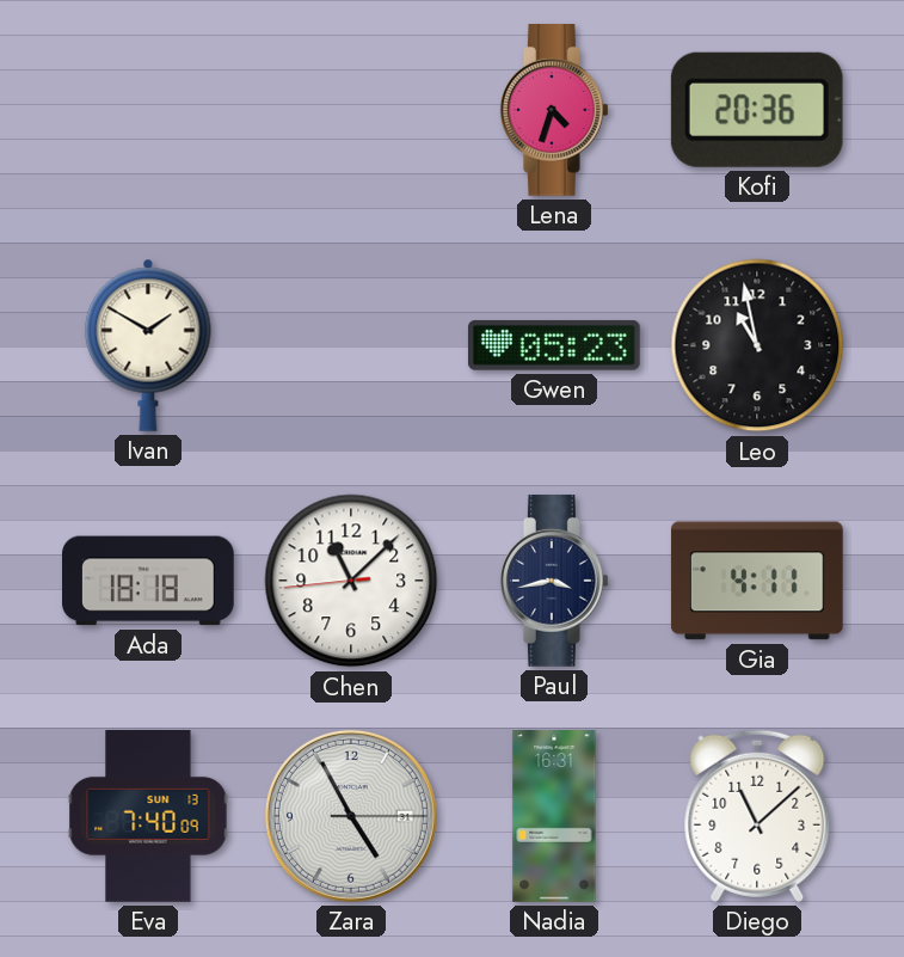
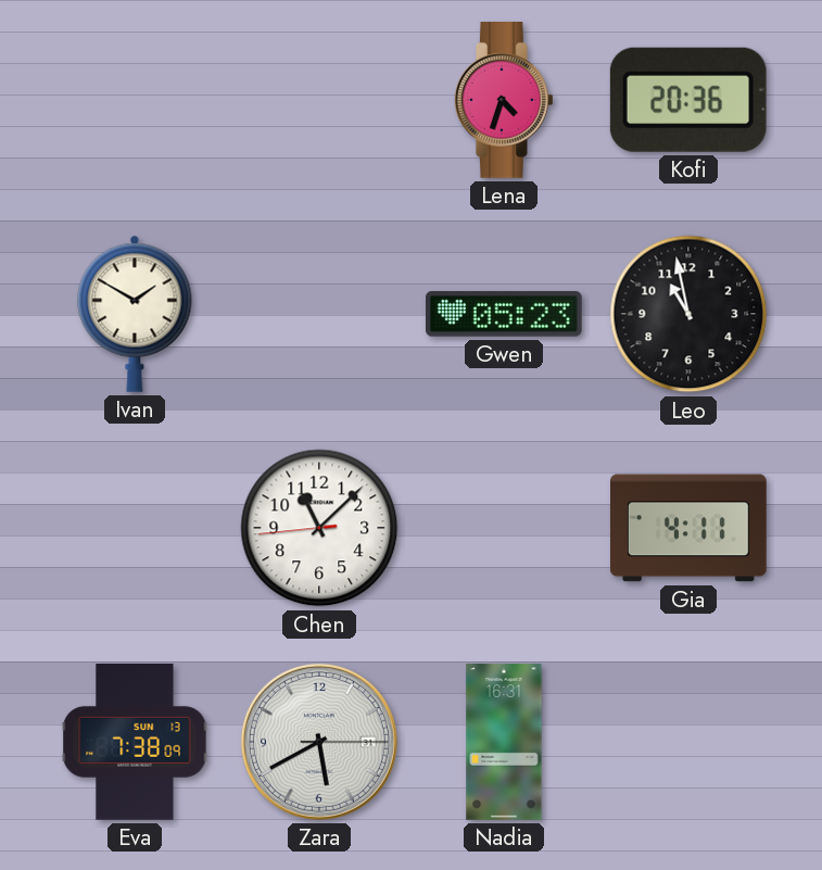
Ada: 18:18 -> none (149, 581)
Paul: 3:43 -> none (554, 582)
Eva: 7:40 -> 7:38 (135, 742)
Zara: 4:55 -> 5:40 (319, 742)
Diego: 11:08 -> none (757, 816)
